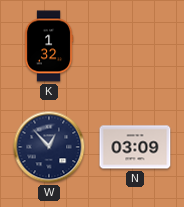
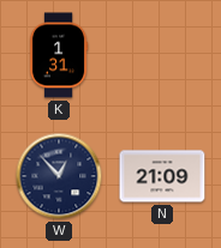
K: 1:32 -> 1:31 (59, 55)
N: 03:09 -> 21:09 (162, 176)
